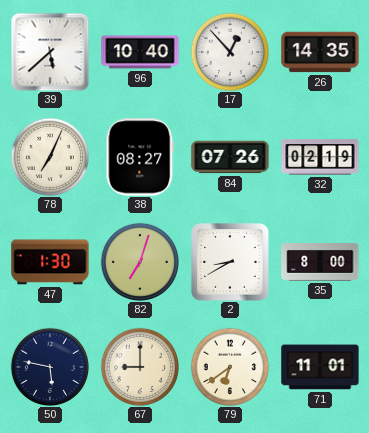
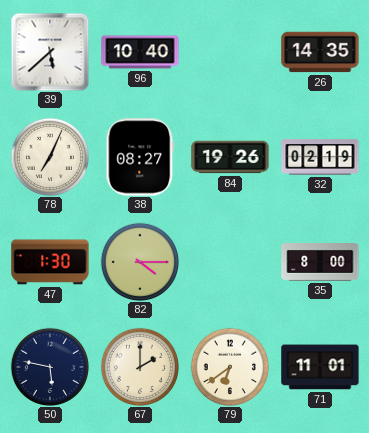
17: 12:53 -> none (229, 51)
84: 07:26 -> 19:26 (230, 157)
82: 7:03 -> 4:15 (139, 261)
2: 8:40 -> none (230, 262)
67: 9:00 -> 2:00 (139, 366)
